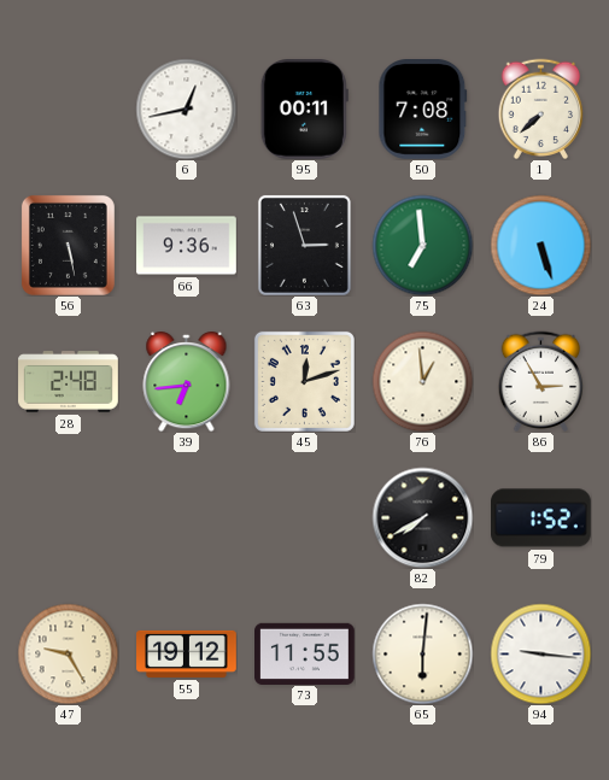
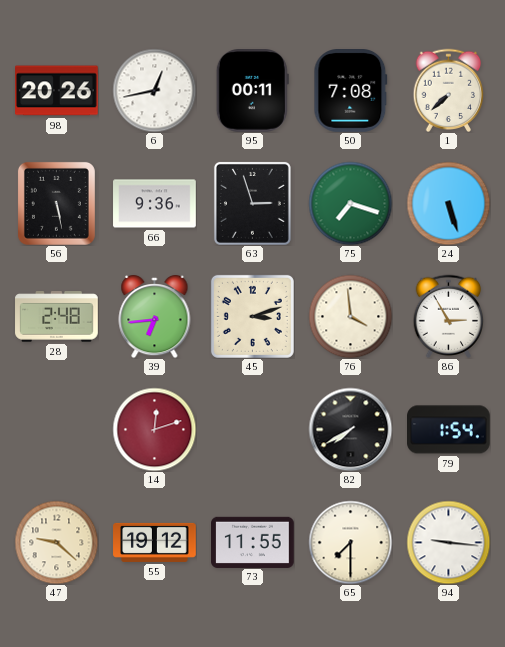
98: none -> 20:26 (57, 91)
75: 6:59 -> 7:18 (350, 203)
45: 12:12 -> 3:12 (252, 316)
76: 12:59 -> 3:59 (350, 316)
14: none -> 12:12 (154, 429)
79: 1:52 -> 1:54 (449, 430)
47: 9:25 -> 9:22 (56, 542)
65: 6:01 -> 7:30 (350, 542)
